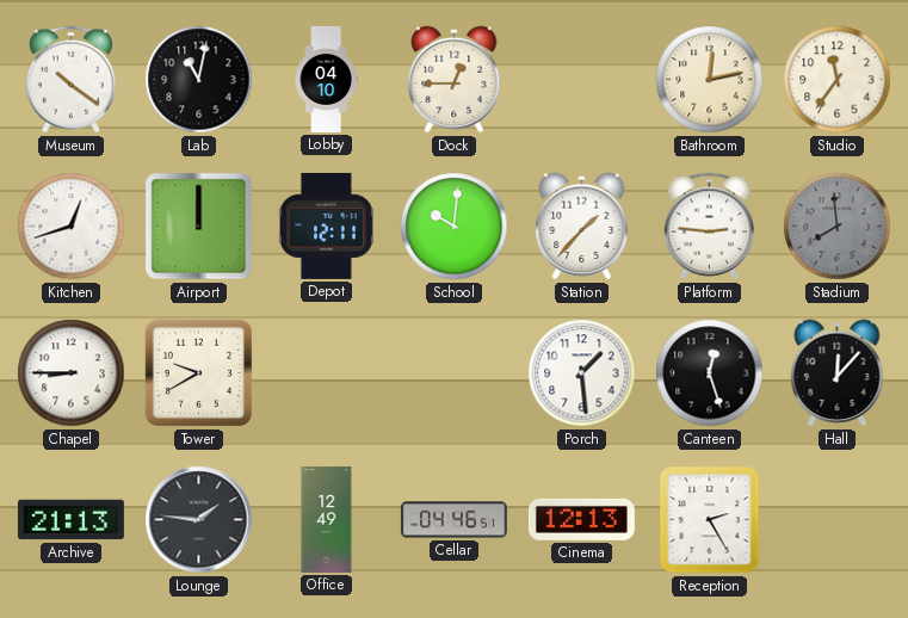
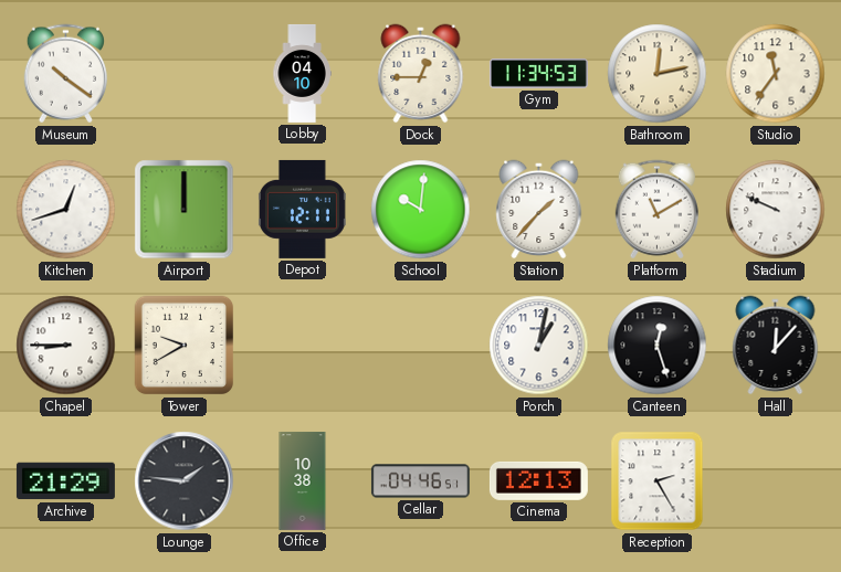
Lab: 11:02 -> none (199, 80)
Gym: none -> 11:34 (538, 74)
Platform: 2:46 -> 11:10 (656, 210)
Stadium: 7:59 -> 9:49 (776, 210)
Stadium dial: grey -> white (776, 210)
Porch: 1:29 -> 1:02 (539, 346)
Archive: 21:13 -> 21:29 (65, 481)
Office: 12:49 -> 10:38 (303, 480)
